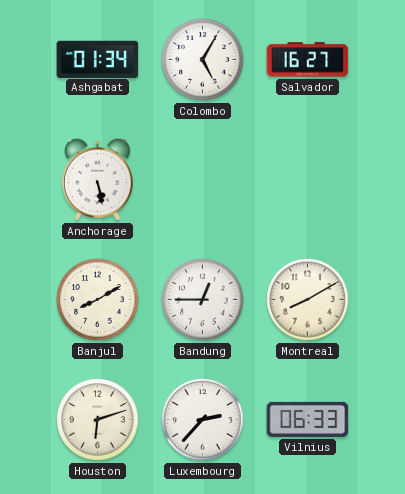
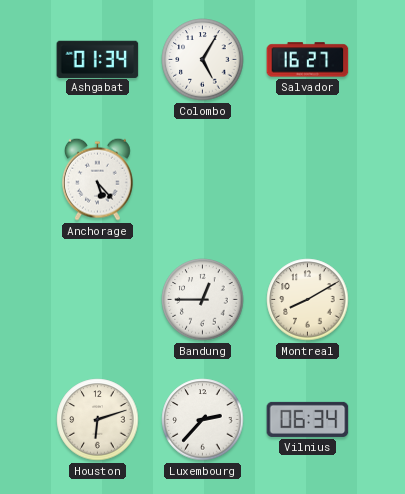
Anchorage: 5:28 -> 5:23 (98, 179)
Banjul: 8:10 -> none (98, 300)
Vilnius: 06:33 -> 06:34 (308, 419)
